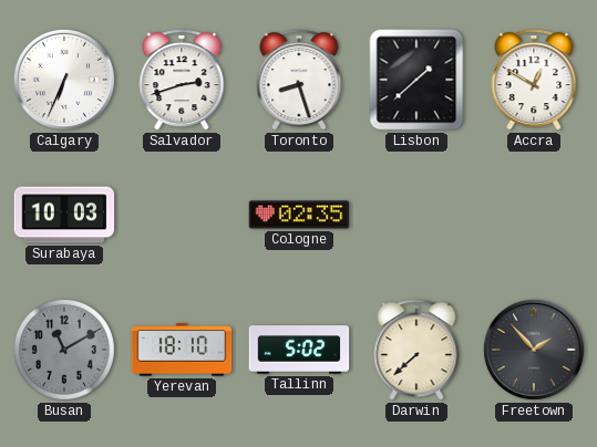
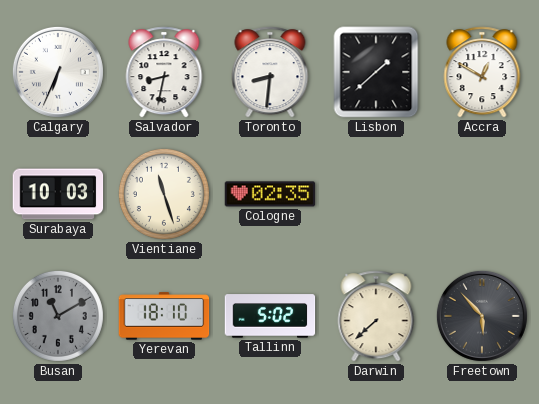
Salvador: 2:42 -> 8:32 (164, 72)
Toronto: 8:27 -> 8:31 (270, 72)
Vientiane: none -> 11:27 (164, 194)
Freetown: 1:53 -> 5:53 (482, 316)
